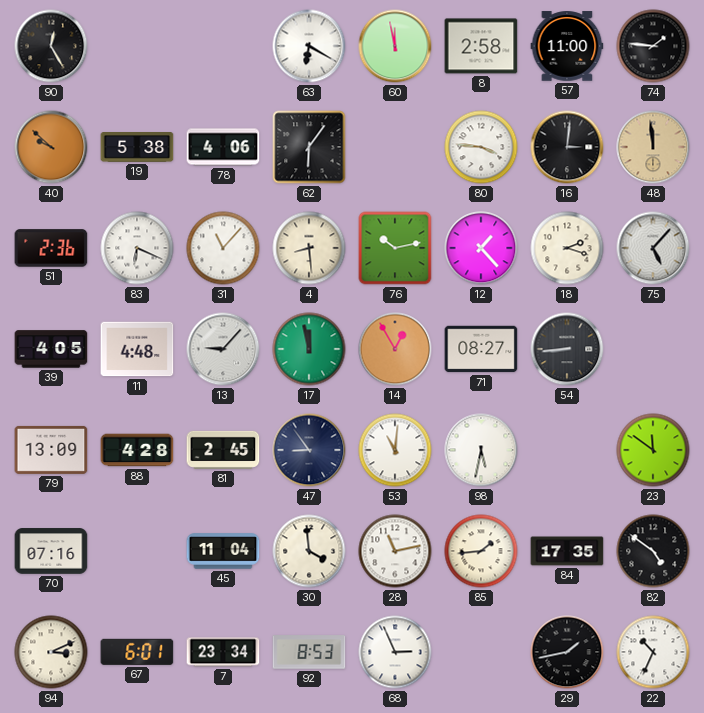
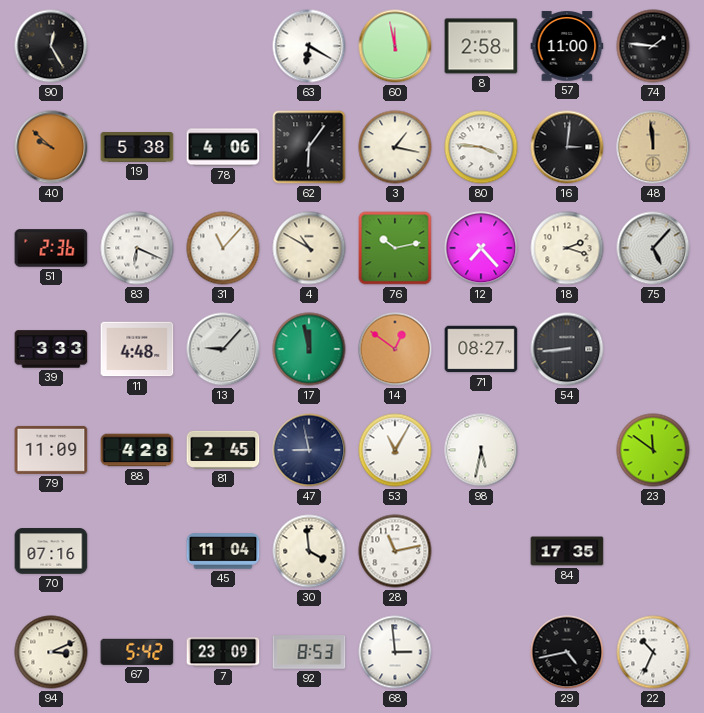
3: none -> 1:17 (395, 147)
4: 8:29 -> 10:50 (309, 248)
12: 1:23 -> 7:23 (481, 248)
39: 4:05 -> 3:33 (51, 349)
14: 12:55 -> 12:51 (395, 349)
79: 13:09 -> 11:09 (51, 450)
47: 8:54 -> 8:58 (309, 450)
53: 11:01 -> 11:05 (395, 450)
85: 1:44 -> none (481, 551)
82: 4:51 -> none (653, 551)
67: 6:01 -> 5:42 (137, 652)
7: 23:34 -> 23:09 (223, 652)
68: 2:56 -> 2:59 (395, 652)
29: 1:43 -> 4:43 (567, 652)
